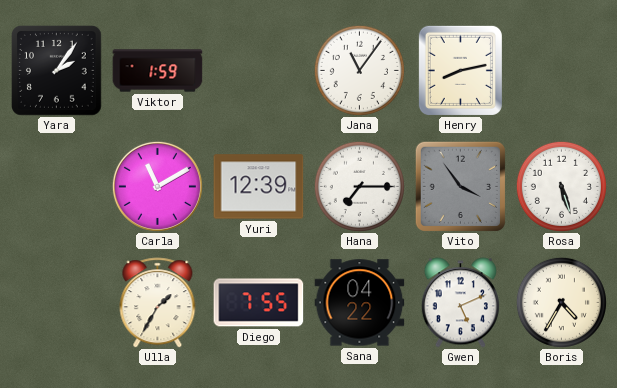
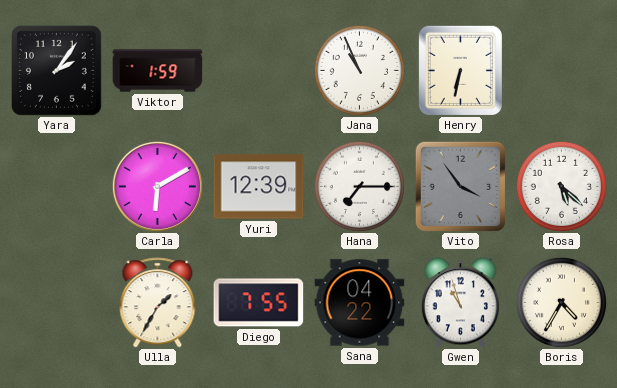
Jana: 11:06 -> 10:56 (359, 70)
Henry: 8:13 -> 6:32 (460, 70)
Carla: 11:10 -> 6:10 (157, 186)
Rosa: 5:27 -> 5:22 (561, 186)
Gwen: 5:11 -> 10:57 (460, 303)
